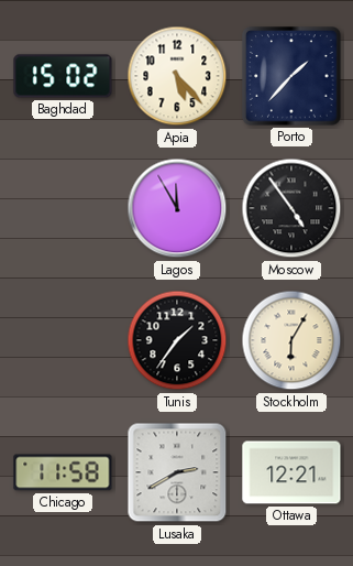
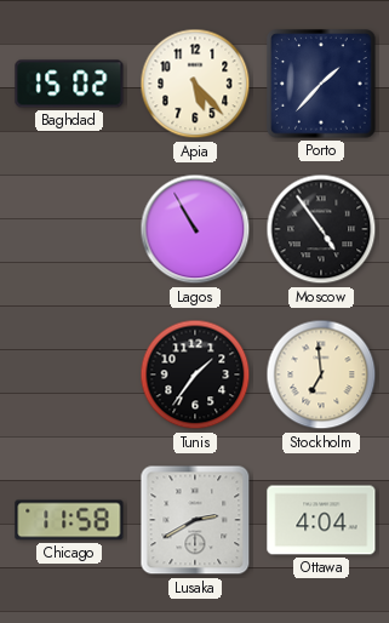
Lagos: 11:55 -> 10:55 (195, 229)
Stockholm: 6:05 -> 6:59 (321, 375)
Ottawa: 12:21 -> 4:04 (321, 520)
